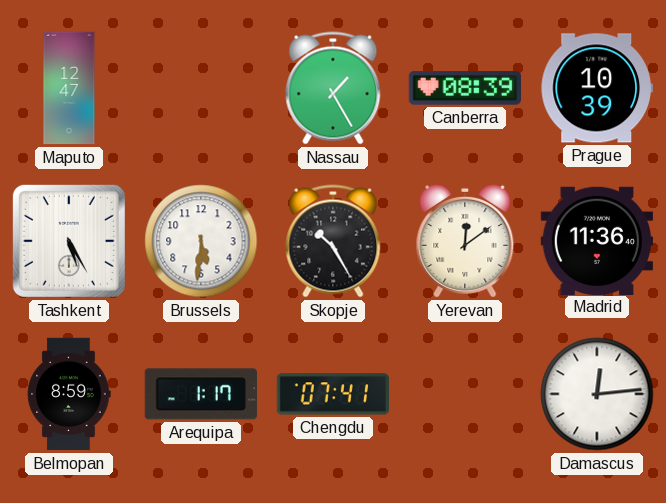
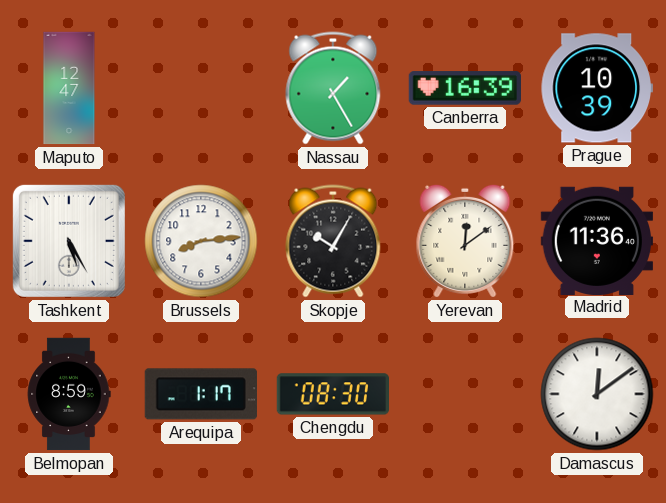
Canberra: 08:39 -> 16:39 (464, 88)
Brussels: 5:31 -> 8:14 (201, 241)
Skopje: 10:25 -> 10:05 (333, 241)
Chengdu: 07:41 -> 08:30 (332, 394)
Damascus: 12:14 -> 12:09 (597, 394)
